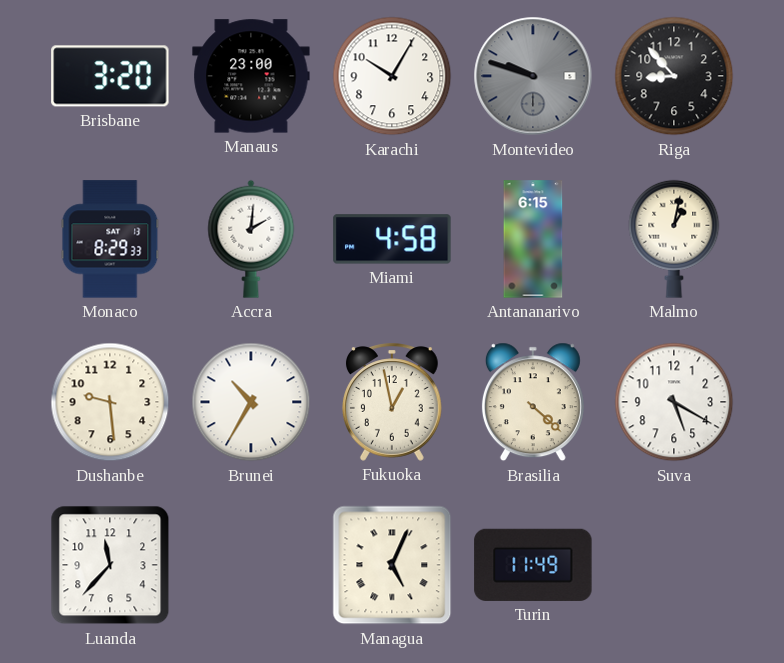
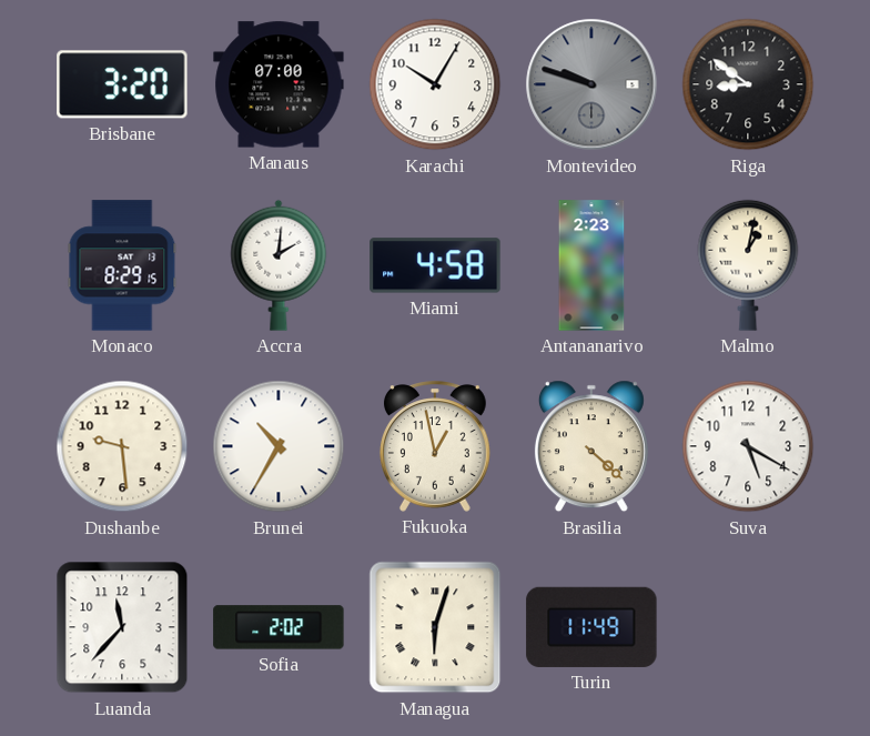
Manaus: 23:00 -> 07:00 (279, 84)
Riga: 8:53 -> 8:51 (748, 84)
Monaco: 8:29:33 -> 8:29:15 (122, 265)
Antananarivo: 6:15 -> 2:23 (591, 265)
Sofia: none -> 2:02 (279, 627)
Managua: 5:04 -> 6:03 (435, 627)
